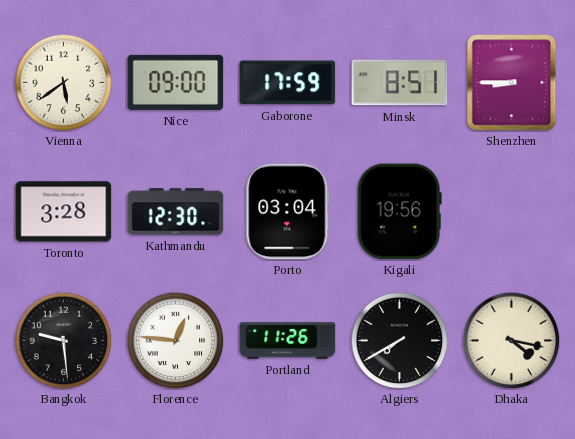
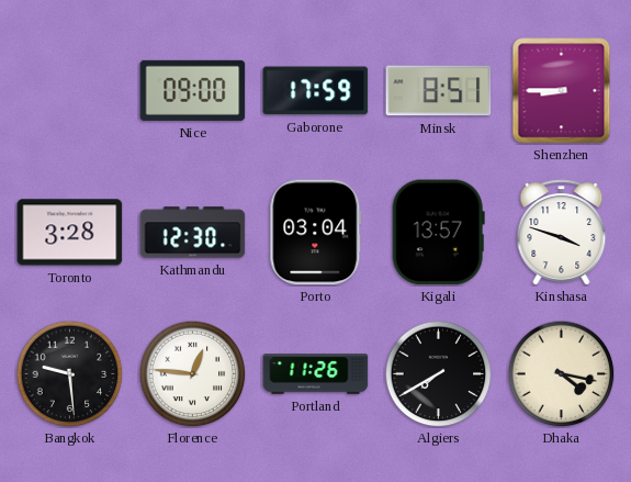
Vienna: 5:39 -> none (63, 82)
Kigali: 19:56 -> 13:57 (438, 233)
Kinshasa: none -> 3:48 (562, 233)
